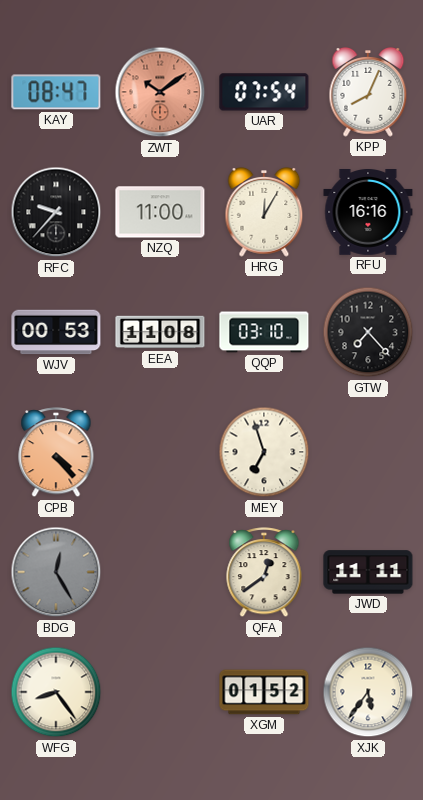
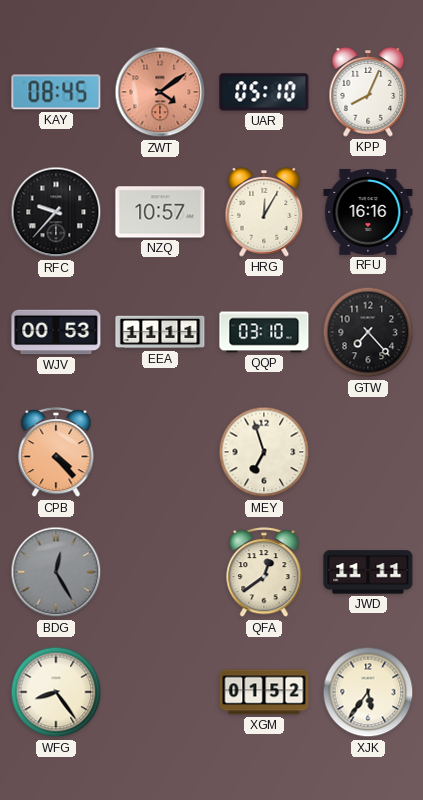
KAY: 08:47 -> 08:45 (56, 92)
ZWT: 10:09 -> 4:09 (160, 92)
UAR: 07:54 -> 05:10 (264, 92)
NZQ: 11:00 -> 10:57 (160, 212)
EEA: 11:08 -> 11:11 (160, 332)
